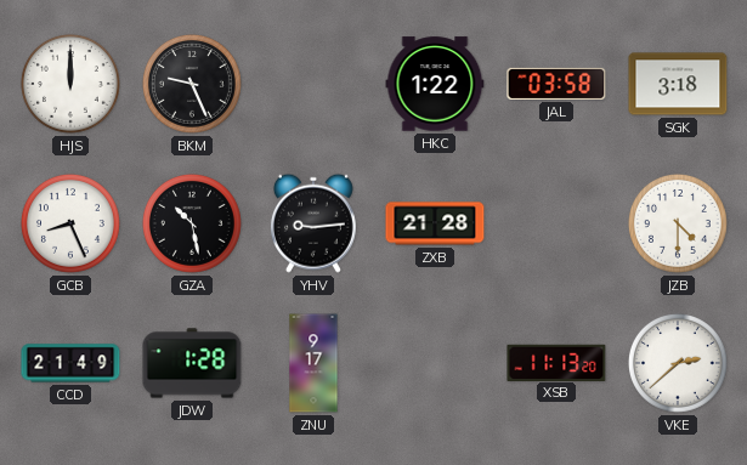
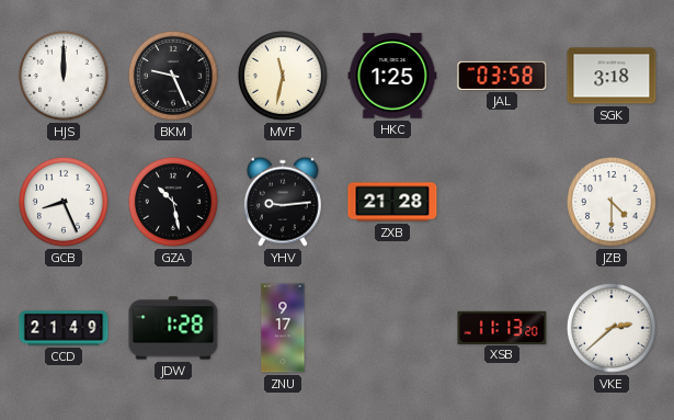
MVF: none -> 11:32 (283, 76)
HKC: 1:22 -> 1:25 (392, 76)
